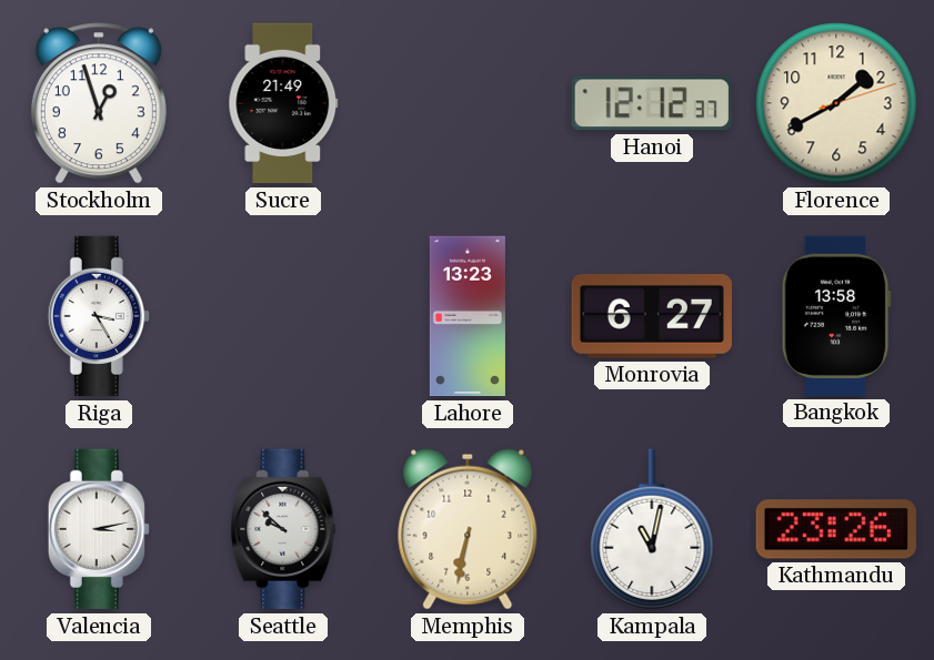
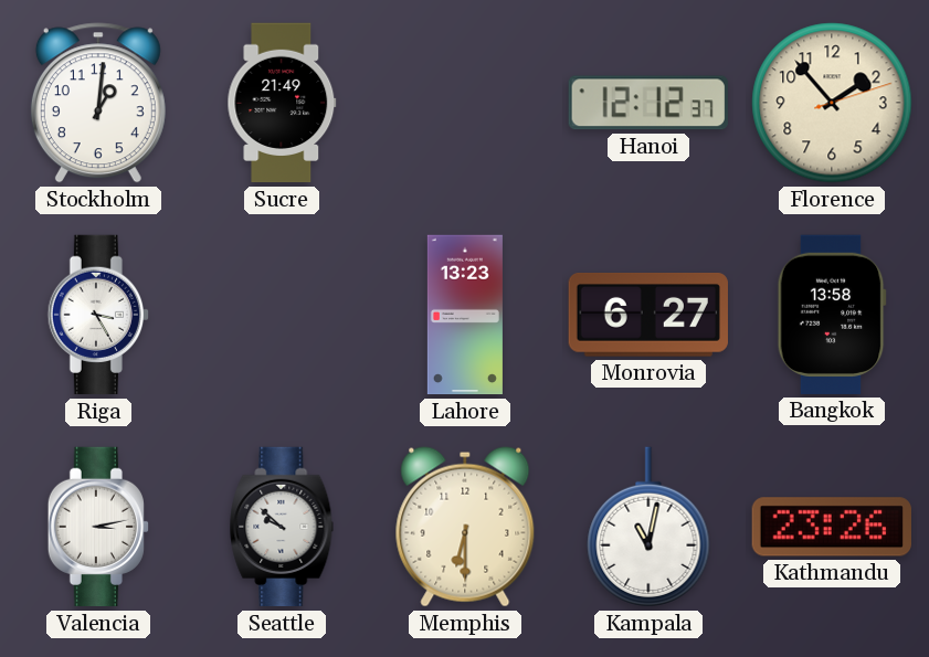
Stockholm: 12:57 -> 1:01 (98, 103)
Florence: 1:40 -> 1:53 (832, 103)
Memphis: 6:32 -> 6:30 (465, 527)
